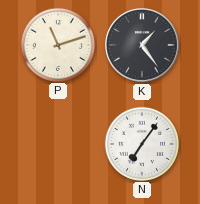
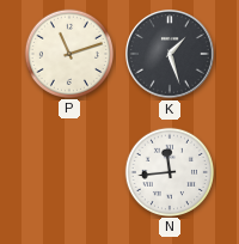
K: 1:24 -> 1:27 (171, 55)
N: 7:06 -> 11:44 (168, 171)
